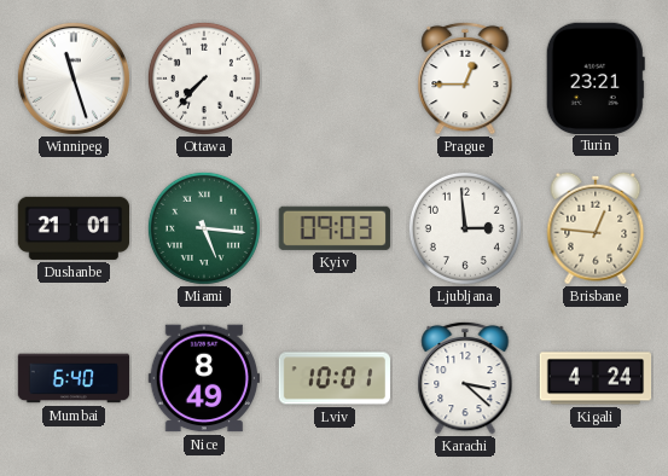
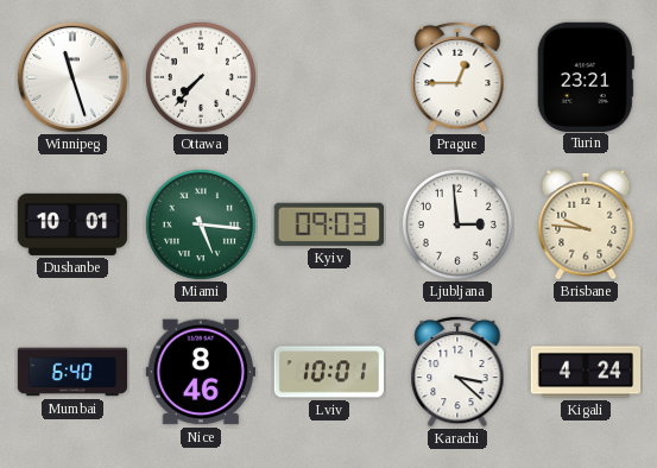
Dushanbe: 21:01 -> 10:01 (71, 224)
Brisbane: 12:46 -> 9:46 (586, 224)
Nice: 8:49 -> 8:46 (200, 372)
